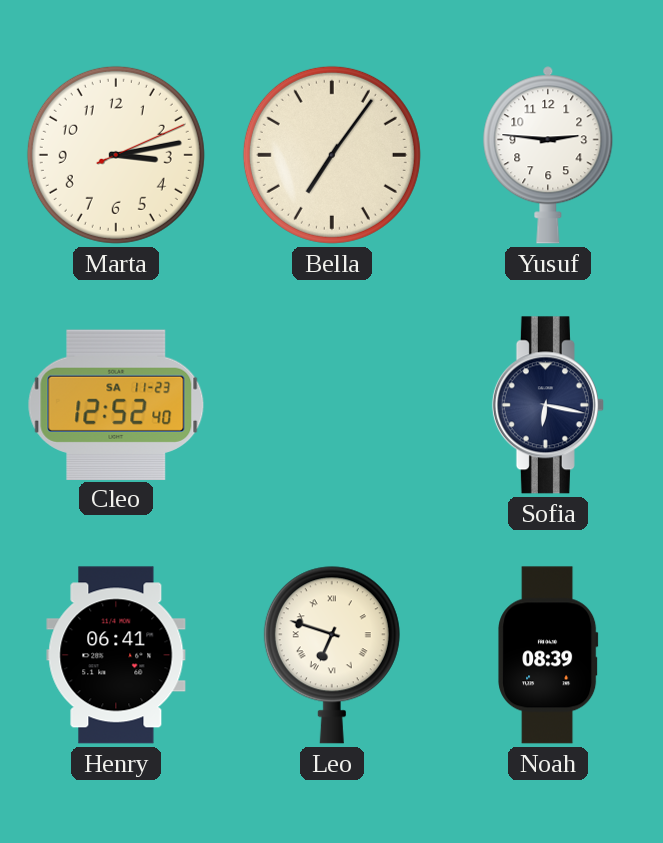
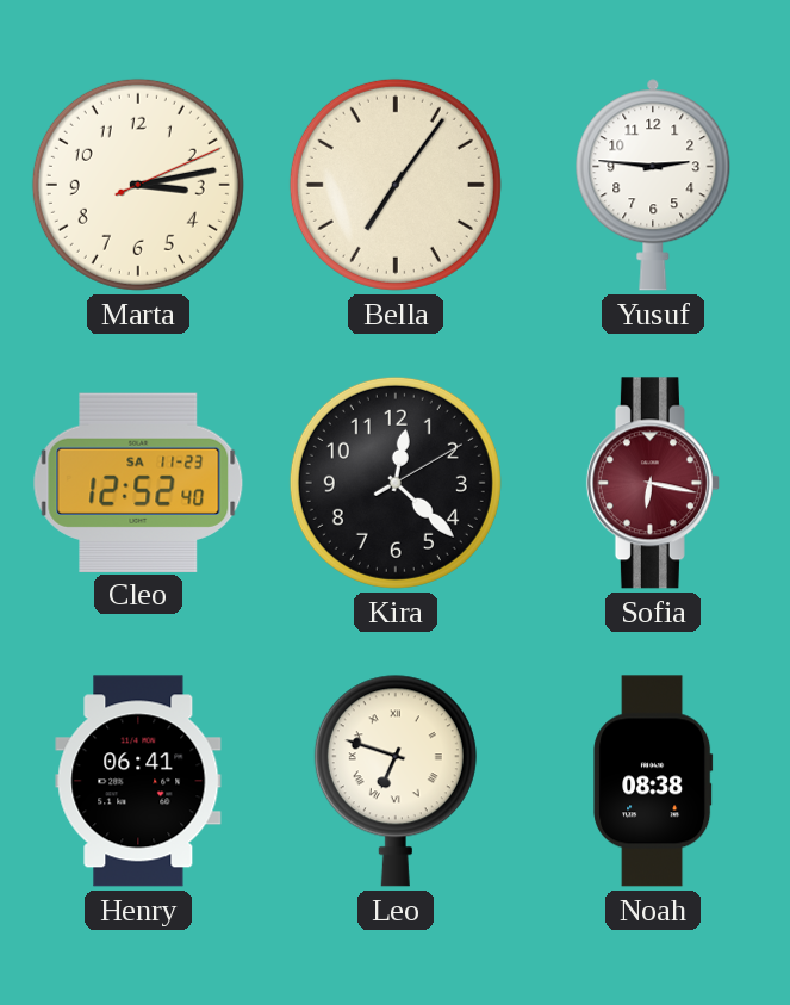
Kira: none -> 12:22 (396, 483)
Sofia dial: navy -> burgundy (653, 483)
Noah: 08:39 -> 08:38 (653, 781)
